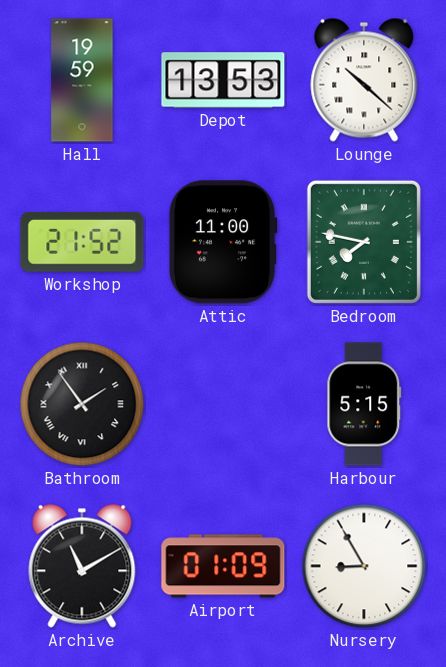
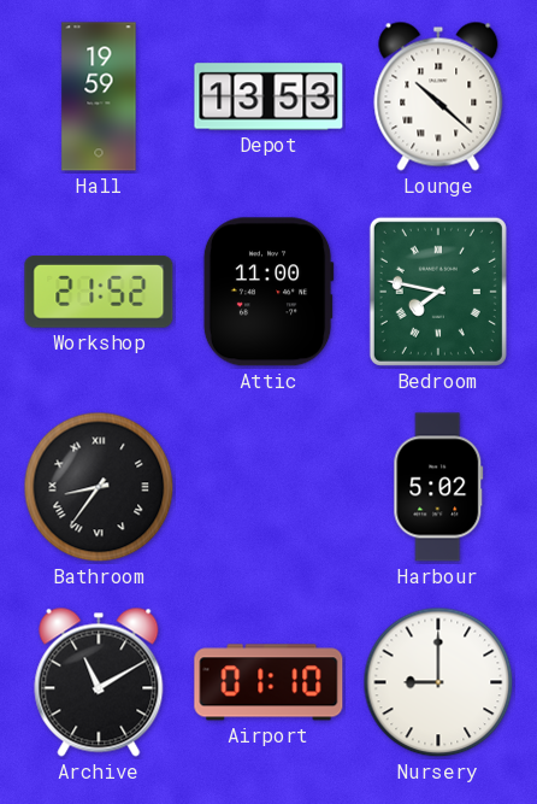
Bathroom: 1:54 -> 8:36 (99, 487)
Harbour: 5:15 -> 5:02 (438, 487)
Airport: 01:09 -> 01:10 (268, 682)
Nursery: 8:55 -> 9:00 (438, 682)
